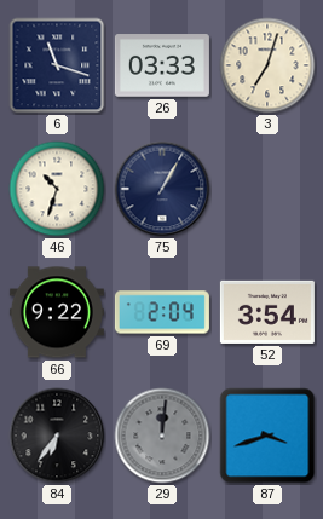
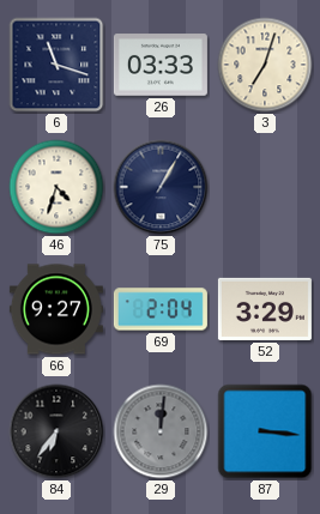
46: 10:33 -> 4:33 (56, 187)
66: 9:22 -> 9:27 (56, 309)
52: 3:54 -> 3:29 (265, 309)
87: 3:42 -> 3:16 (265, 431)
